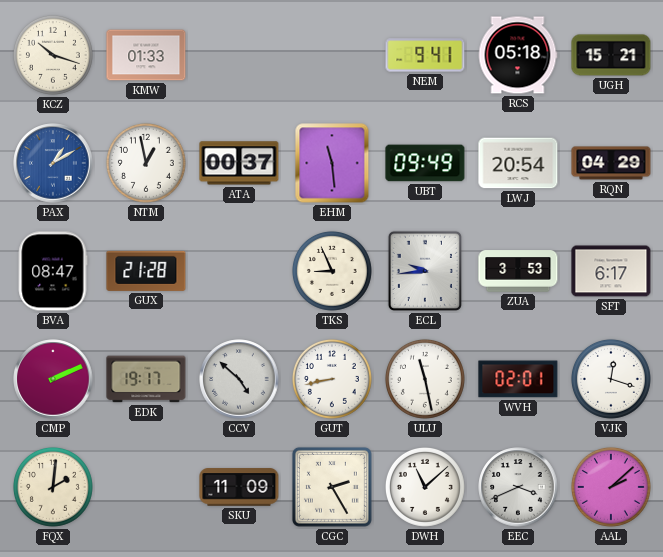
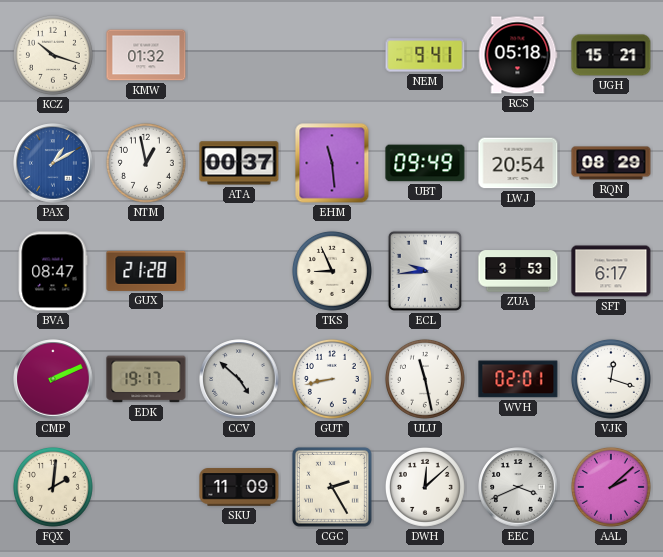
KMW: 01:33 -> 01:32 (146, 55)
RQN: 04:29 -> 08:29 (611, 163)
DWH: 11:08 -> 12:08 (425, 487)
